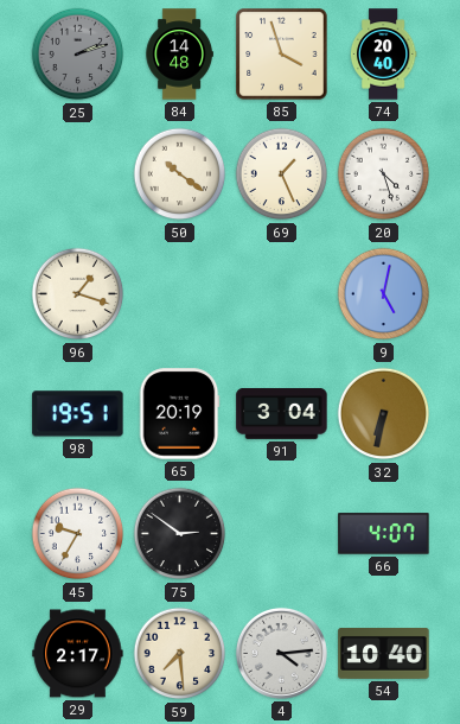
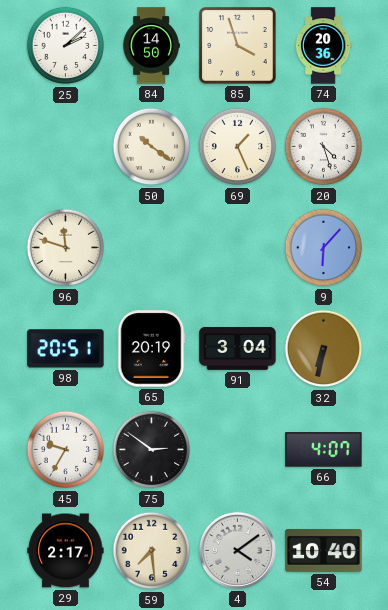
25: 2:12 -> 2:08 (66, 46)
25 dial: grey -> white (66, 46)
84: 14:48 -> 14:50 (151, 46)
74: 20:40 -> 20:36 (323, 46)
96: 1:18 -> 11:48 (66, 248)
9: 5:02 -> 6:07 (324, 248)
98: 19:51 -> 20:51 (66, 349)
4: 4:14 -> 4:09 (237, 550)
